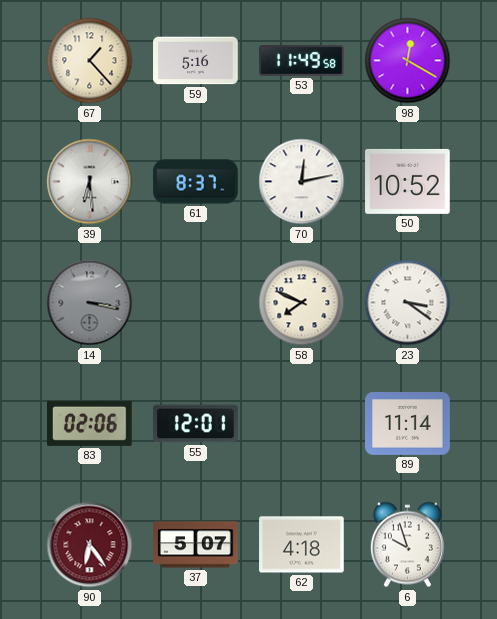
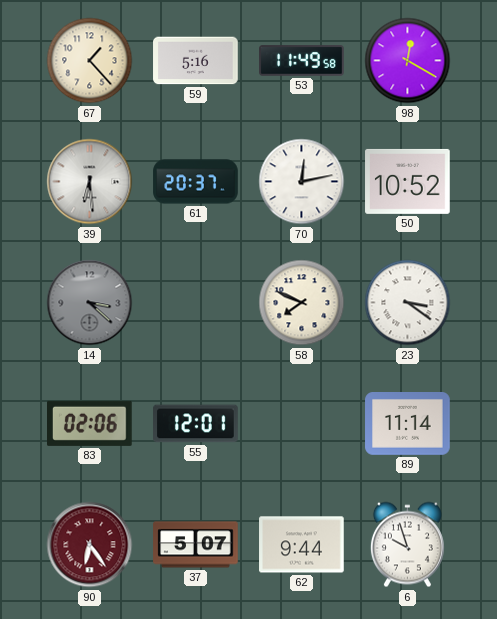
61: 8:37 -> 20:37 (196, 182)
14: 3:17 -> 3:22 (90, 303)
62: 4:18 -> 9:44 (302, 545)
